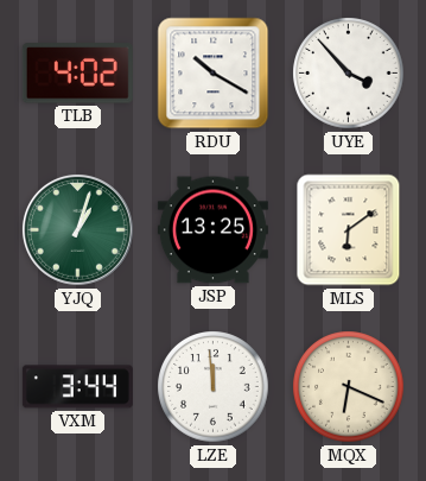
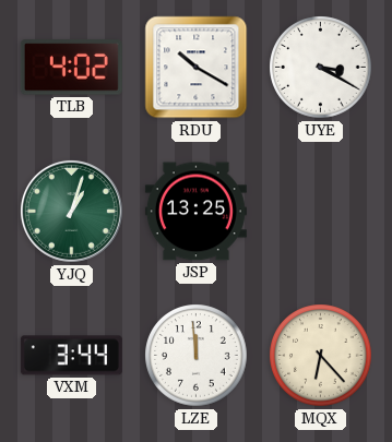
UYE: 3:53 -> 3:20 (321, 68)
MLS: 6:09 -> none (349, 230)
MQX: 6:19 -> 6:23 (321, 356)
